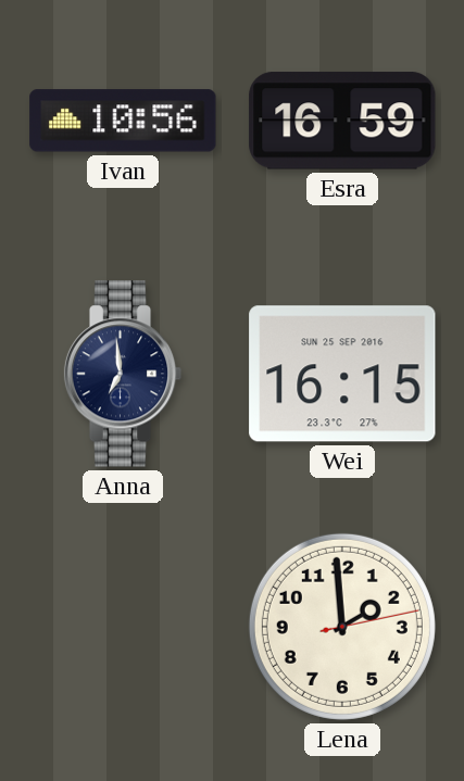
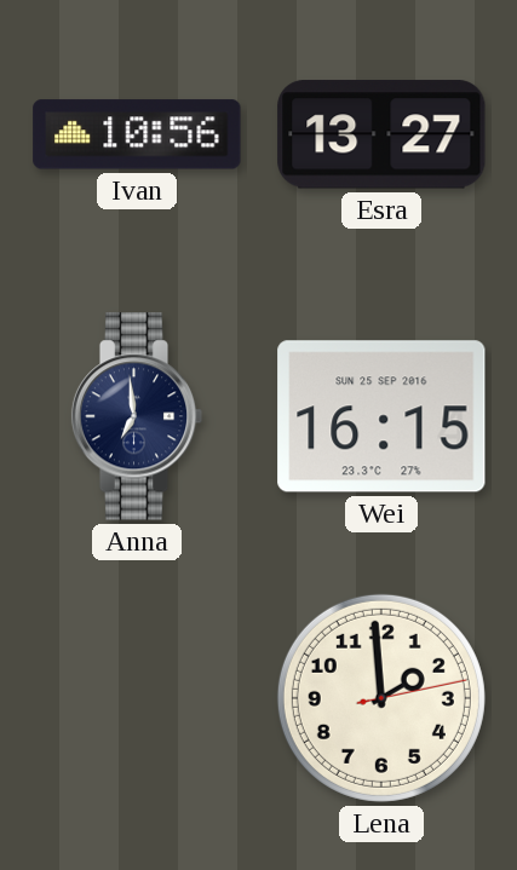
Esra: 16:59 -> 13:27 (381, 134)
